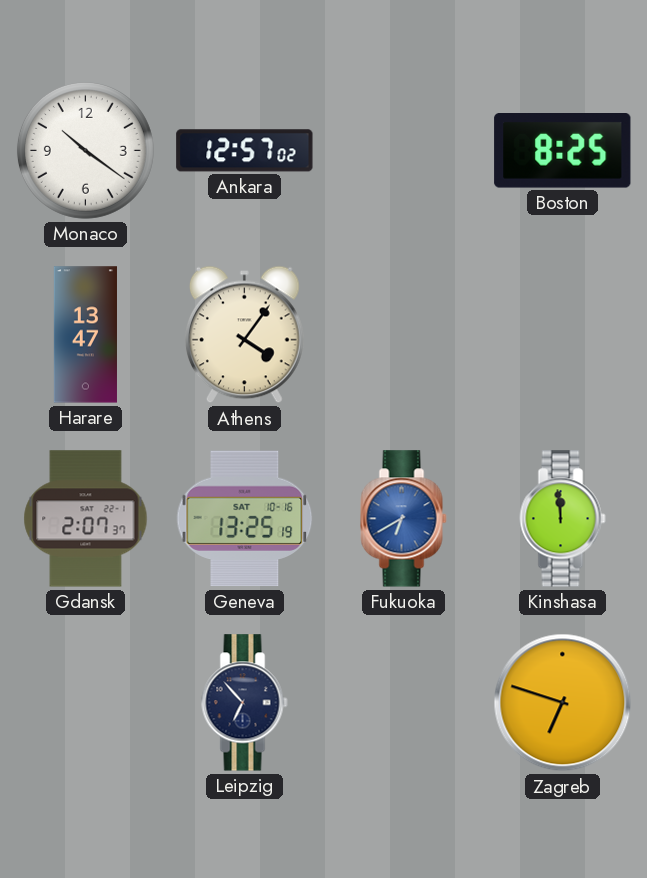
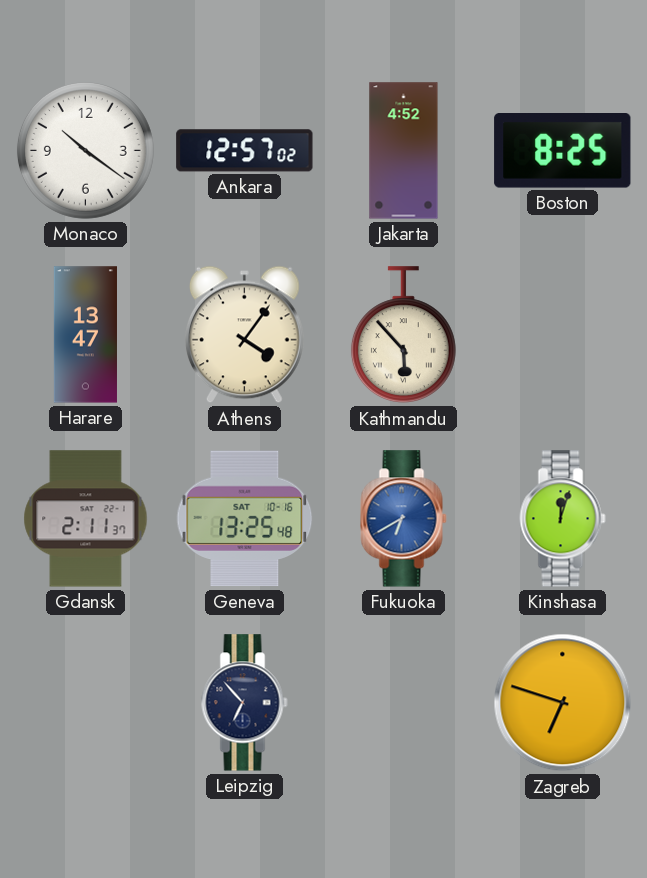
Jakarta: none -> 4:52 (404, 151)
Kathmandu: none -> 5:53 (403, 335)
Gdansk: 2:07 -> 2:11 (86, 519)
Geneva: 13:25:19 -> 13:25:48 (245, 519)
Kinshasa: 11:59 -> 12:03 (563, 519)
